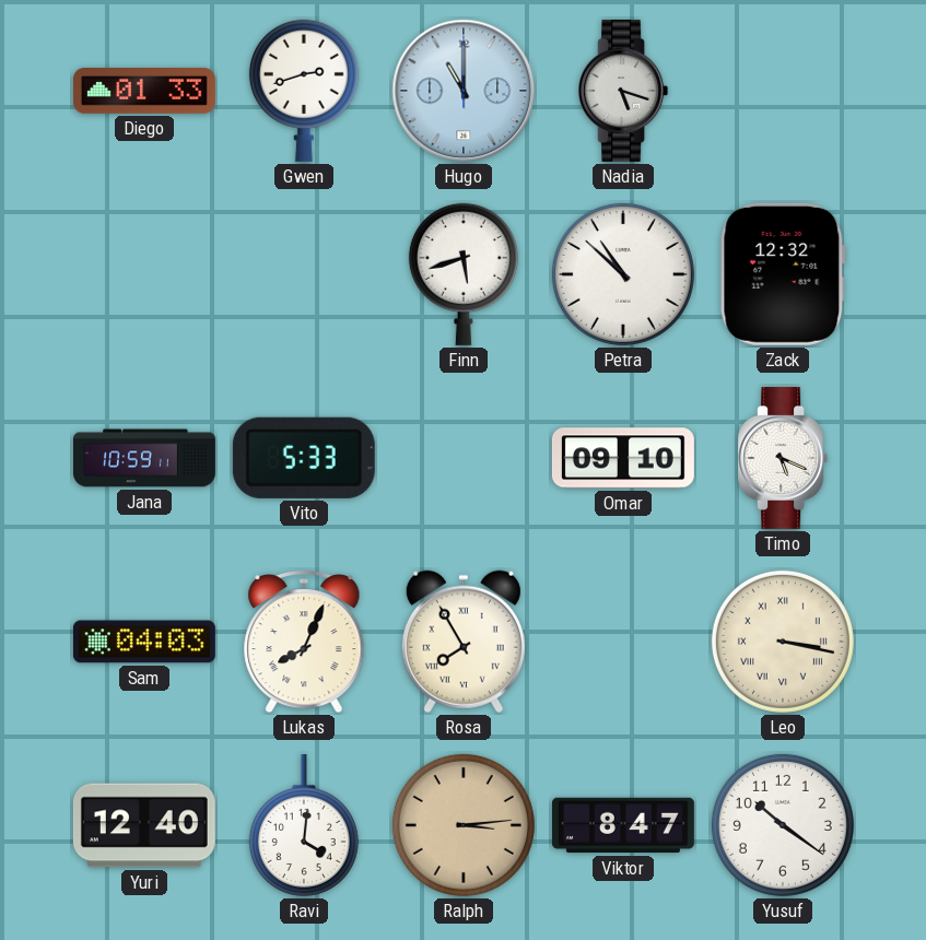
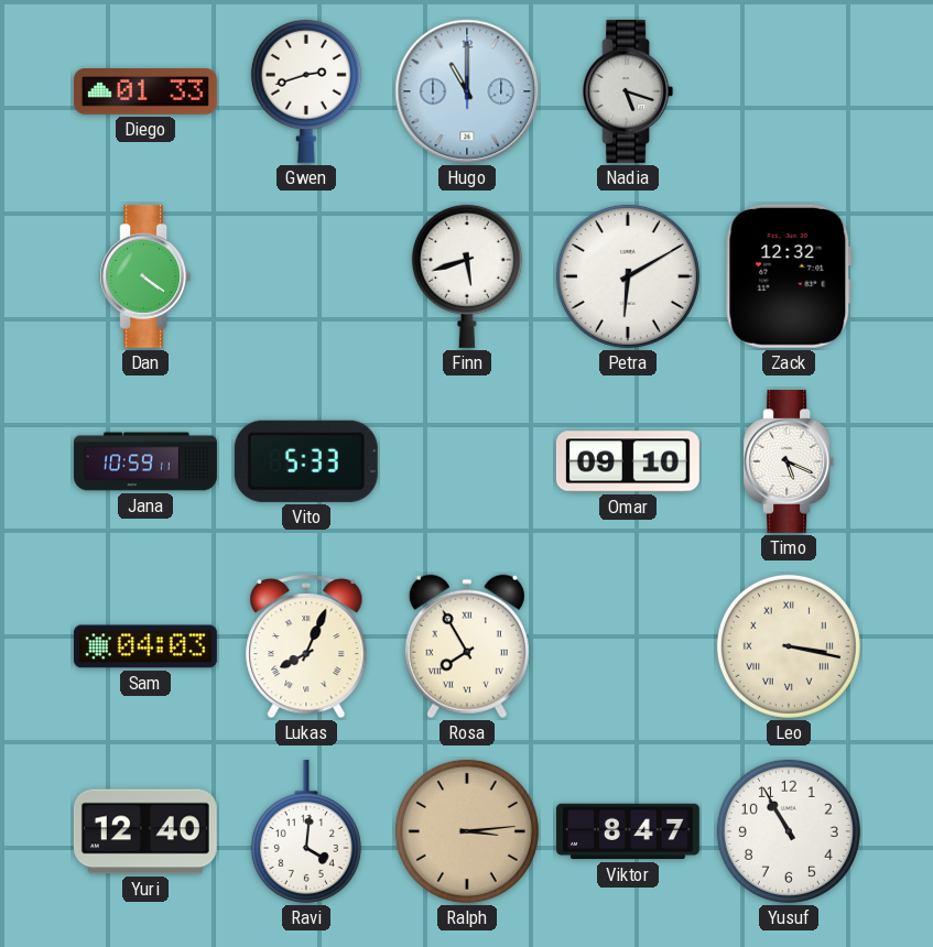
Dan: none -> 4:21 (145, 276)
Petra: 10:52 -> 6:10 (628, 276)
Yusuf: 10:21 -> 10:55 (789, 831)
